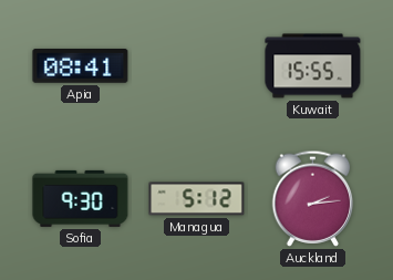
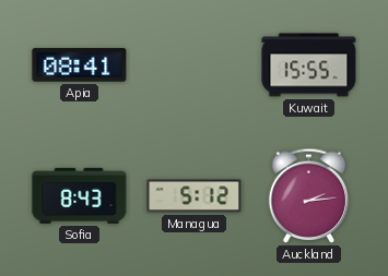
Sofia: 9:30 -> 8:43 (80, 195)
